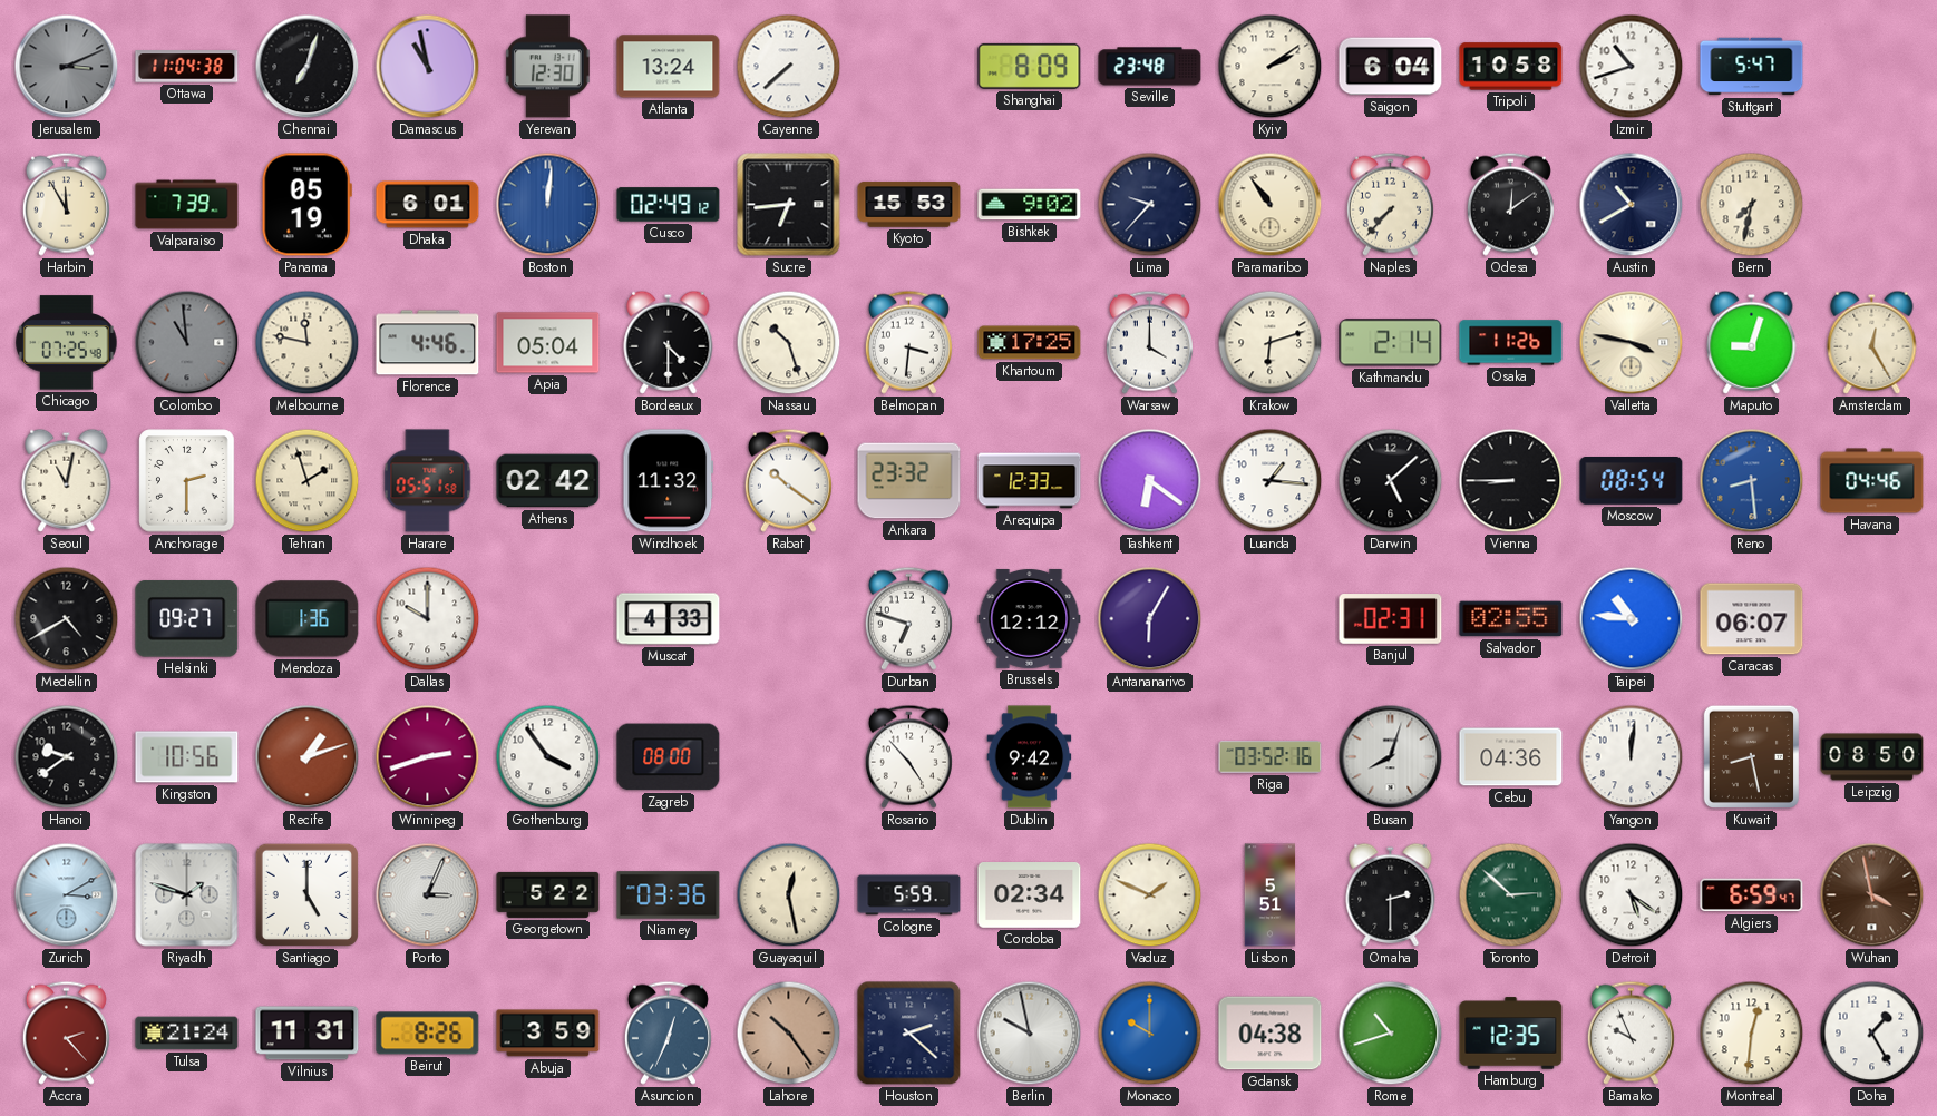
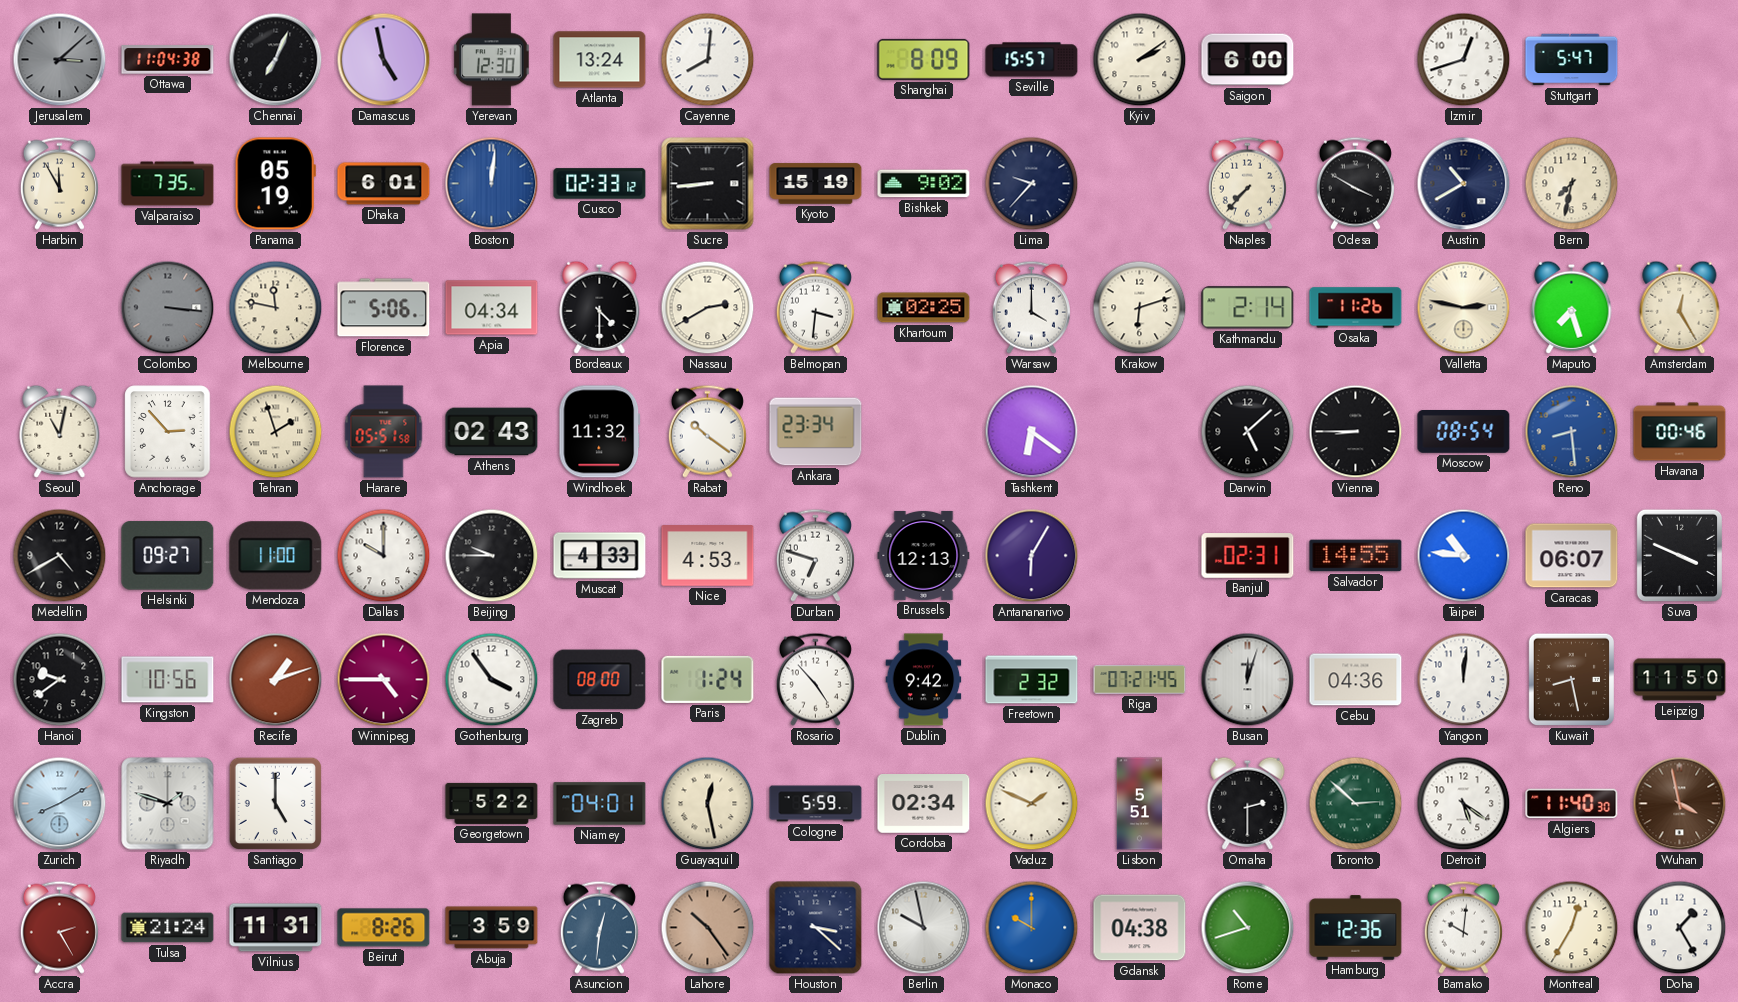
Jerusalem: 3:11 -> 3:08 (60, 60)
Chennai: 7:03 -> 7:04 (276, 60)
Damascus: 10:58 -> 4:58 (384, 60)
Cayenne: 7:38 -> 8:01 (708, 60)
Seville: 23:48 -> 15:57 (1032, 60)
Saigon: 6:04 -> 6:00 (1248, 60)
Tripoli: 10:58 -> none (1511, 67)
Izmir: 10:42 -> 12:42 (1464, 60)
Valparaiso: 7:39 -> 7:35 (168, 184)
Cusco: 02:49 -> 02:33 (600, 184)
Sucre: 6:44 -> 8:44 (708, 184)
Kyoto: 15:53 -> 15:19 (816, 184)
Paramaribo: 10:54 -> none (1271, 205)
Odesa: 12:09 -> 3:50 (1355, 183)
Chicago: 07:25 -> none (67, 343)
Colombo: 10:59 -> 3:16 (168, 308)
Florence: 4:46 -> 5:06 (384, 308)
Apia: 05:04 -> 04:34 (492, 308)
Nassau: 10:27 -> 2:40 (708, 308)
Khartoum: 17:25 -> 02:25 (924, 308)
Valletta: 3:47 -> 2:47 (1464, 308)
Maputo: 9:03 -> 7:27 (1572, 307)
Anchorage: 2:30 -> 2:53 (168, 432)
Athens: 02:42 -> 02:43 (492, 432)
Ankara: 23:32 -> 23:34 (816, 432)
Arequipa: 12:33 -> none (1030, 481)
Luanda: 1:16 -> none (1271, 481)
Havana: 04:46 -> 00:46 (1680, 432)
Mendoza: 1:36 -> 11:00 (276, 556)
Beijing: none -> 9:45 (492, 556)
Nice: none -> 4:53 (708, 556)
Brussels: 12:12 -> 12:13 (924, 555)
Salvador: 02:55 -> 14:55 (1356, 556)
Suva: none -> 3:49 (1679, 556)
Winnipeg: 2:42 -> 4:45 (384, 680)
Paris: none -> 1:24 (708, 679)
Freetown: none -> 2:32 (1032, 680)
Riga: 03:52 -> 07:21 (1140, 680)
Busan: 8:03 -> 12:03 (1248, 680)
Leipzig: 08:50 -> 11:50 (1680, 680)
Zurich: 3:10 -> 8:10 (60, 804)
Porto: 3:04 -> none (428, 895)
Niamey: 03:36 -> 04:01 (600, 804)
Algiers: 6:59 -> 11:40 (1572, 804)
Accra: 2:23 -> 2:25 (59, 927)
Asuncion: 12:34 -> 12:31 (599, 927)
Houston: 2:22 -> 3:22 (816, 928)
Hamburg: 12:35 -> 12:36 (1356, 928)
Bamako: 9:56 -> 10:01 (1463, 927)
Montreal: 12:31 -> 12:35 (1572, 928)
